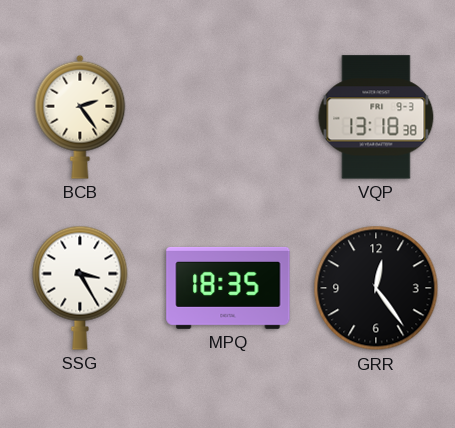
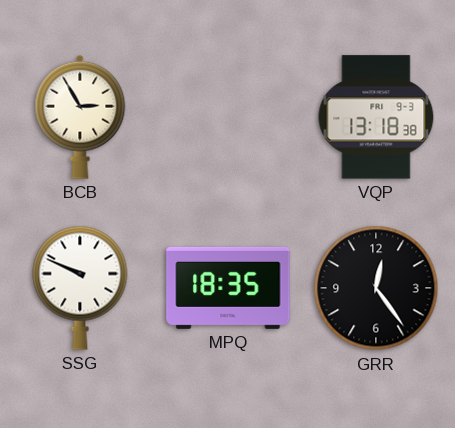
BCB: 2:24 -> 2:55 (80, 117)
SSG: 3:25 -> 9:49 (80, 288)
